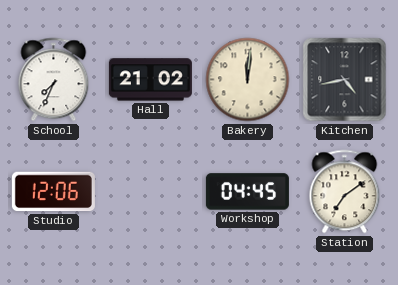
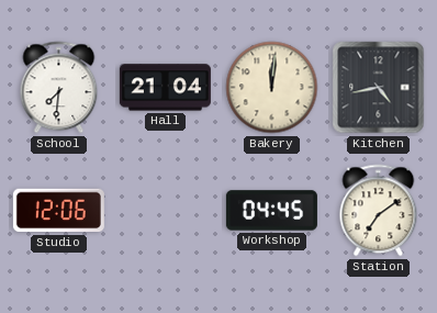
School: 7:34 -> 7:31 (59, 88)
Hall: 21:02 -> 21:04 (165, 88)
